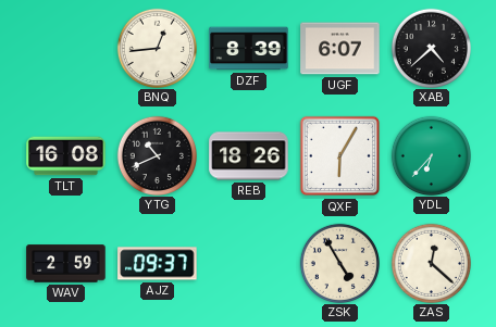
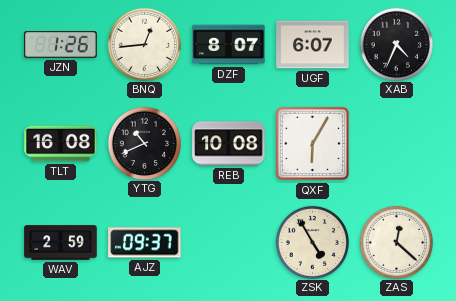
JZN: none -> 1:26 (61, 45)
DZF: 8:39 -> 8:07 (229, 45)
XAB: 4:38 -> 4:34 (396, 44)
REB: 18:26 -> 10:08 (229, 144)
YDL: 6:37 -> none (431, 155)
